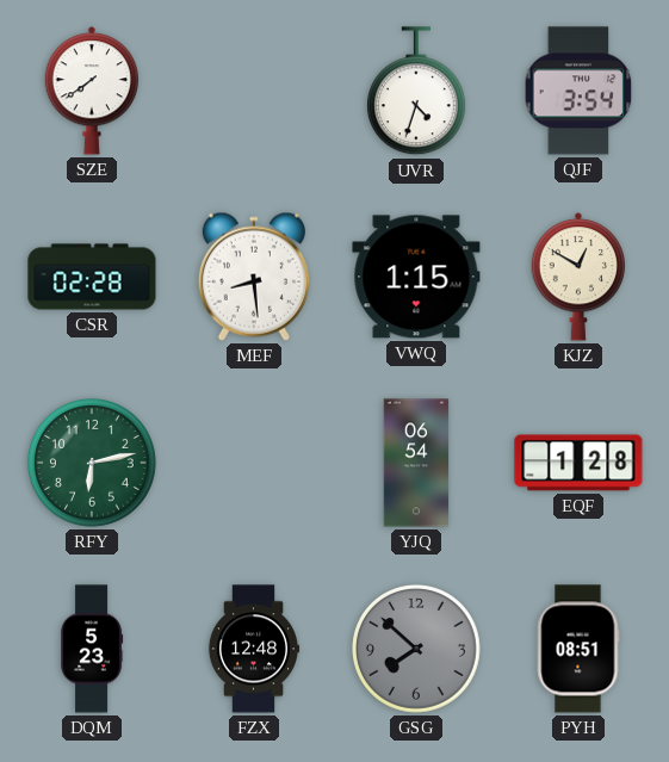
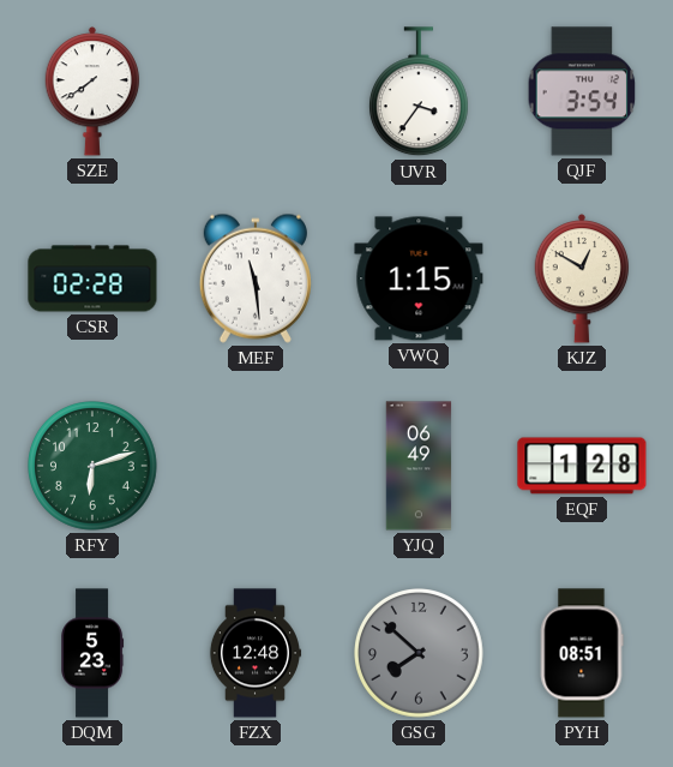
UVR: 4:33 -> 3:36 (419, 92)
MEF: 8:29 -> 11:29 (256, 278)
RFY: 6:13 -> 6:12 (94, 467)
YJQ: 06:54 -> 06:49 (419, 466)
